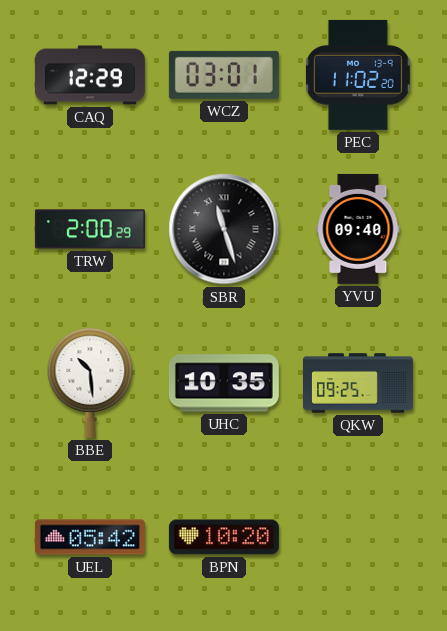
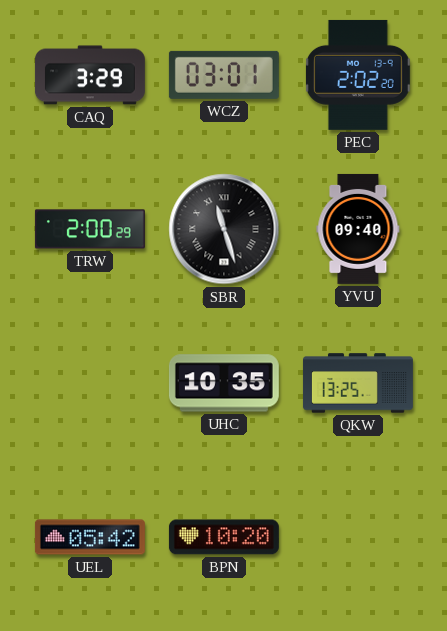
CAQ: 12:29 -> 3:29 (90, 75)
PEC: 11:02 -> 2:02 (358, 75)
BBE: 10:29 -> none (90, 383)
QKW: 09:25 -> 13:25 (358, 383)
